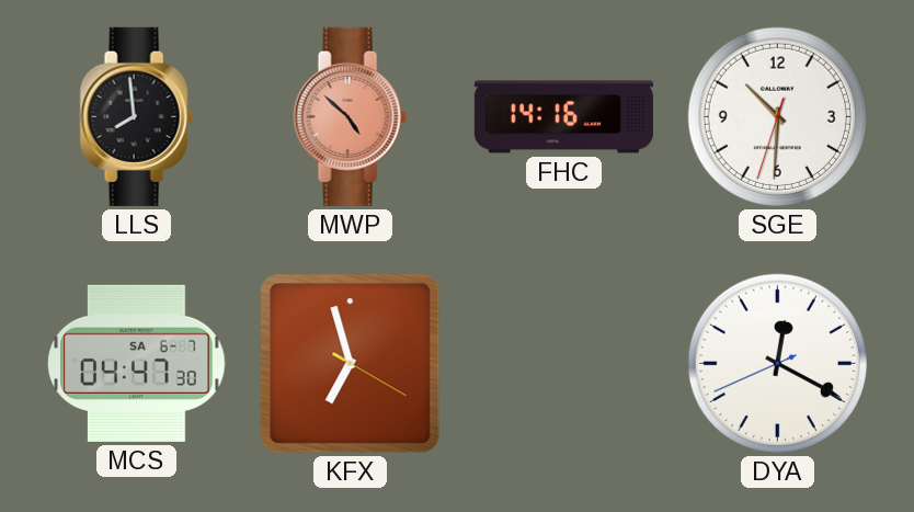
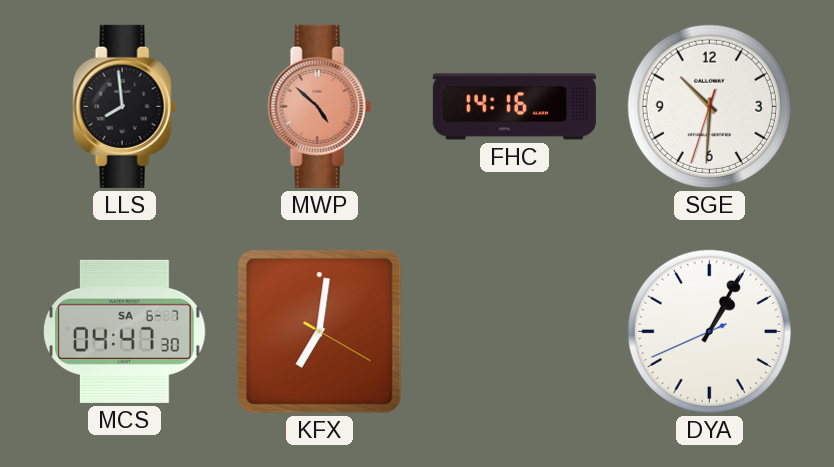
KFX: 6:57 -> 7:01 (320, 332)
DYA: 12:19 -> 1:04 (709, 331)
